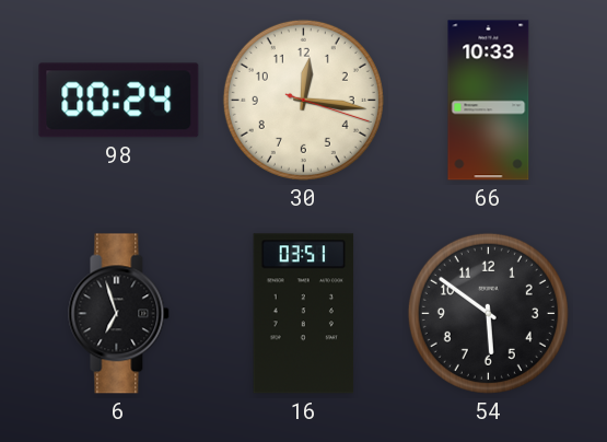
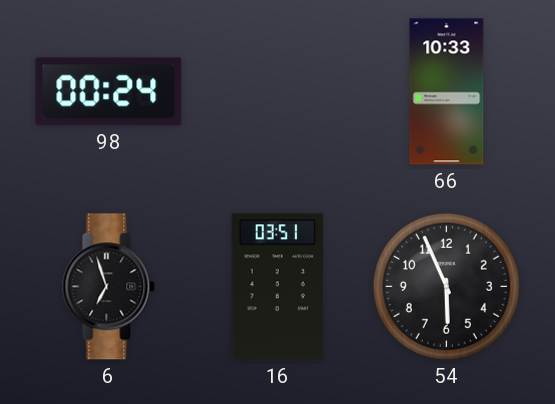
30: 12:16 -> none (303, 100)
54: 5:51 -> 5:56 (446, 286)
